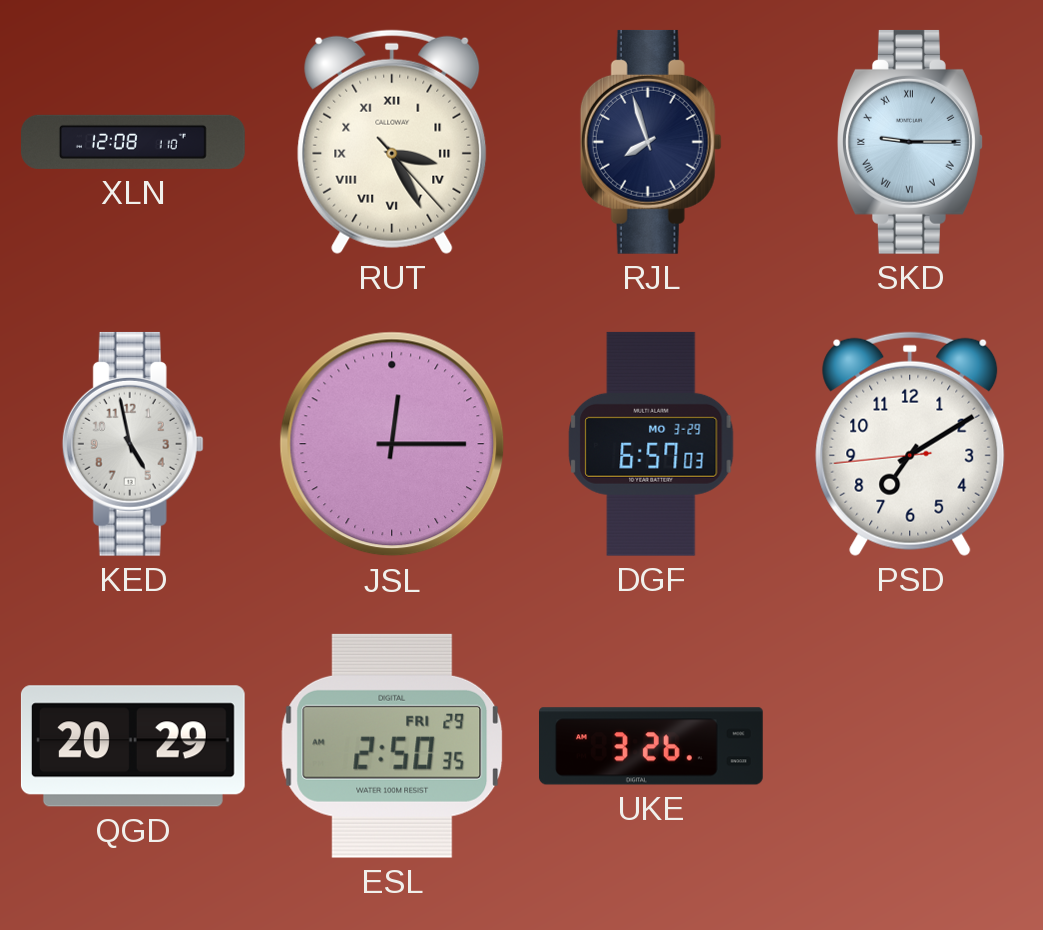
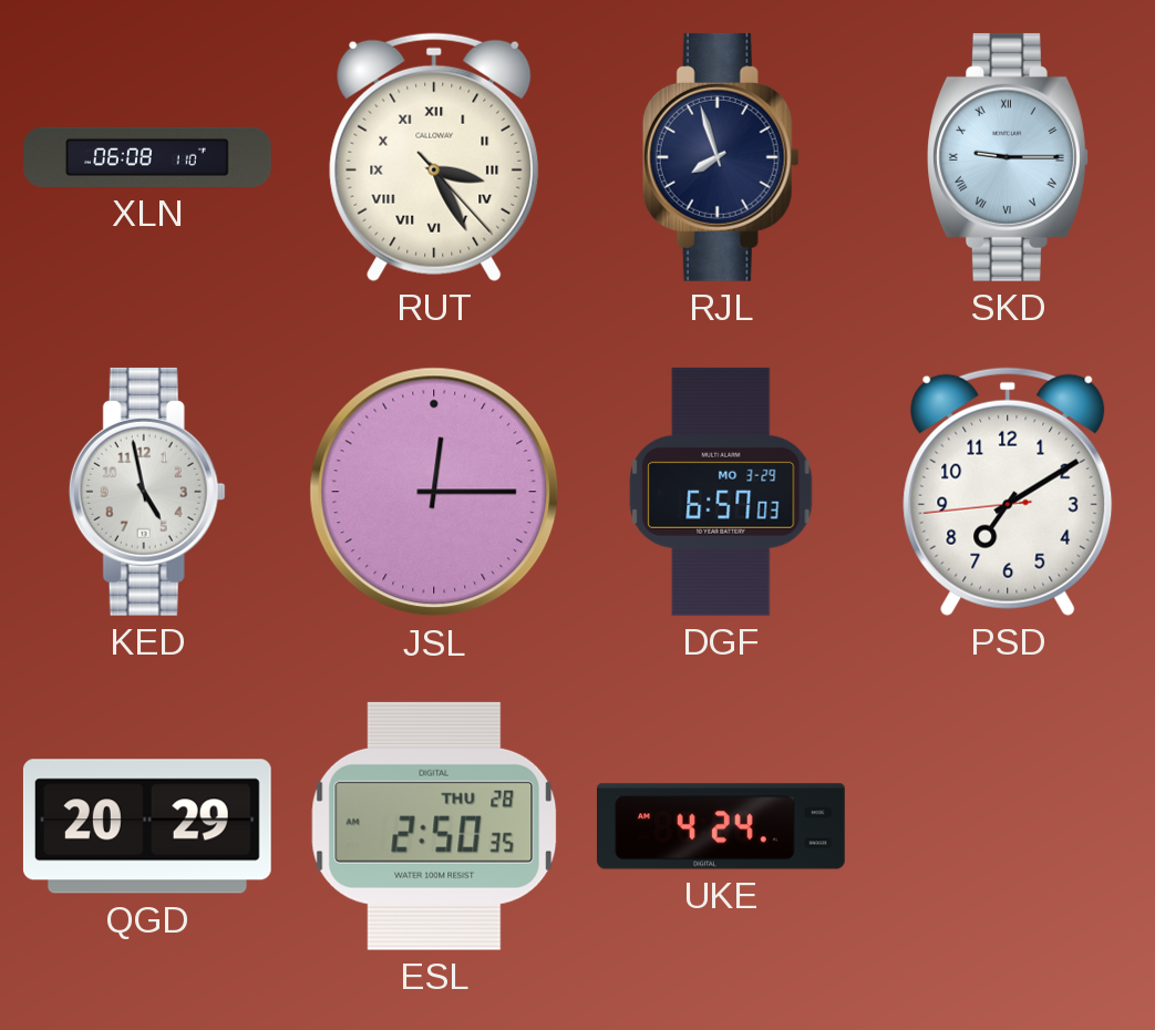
XLN: 12:08 -> 06:08 (148, 157)
ESL date: FRI 29 -> THU 28 (434, 826)
UKE: 3:26 -> 4:24 (722, 826)
